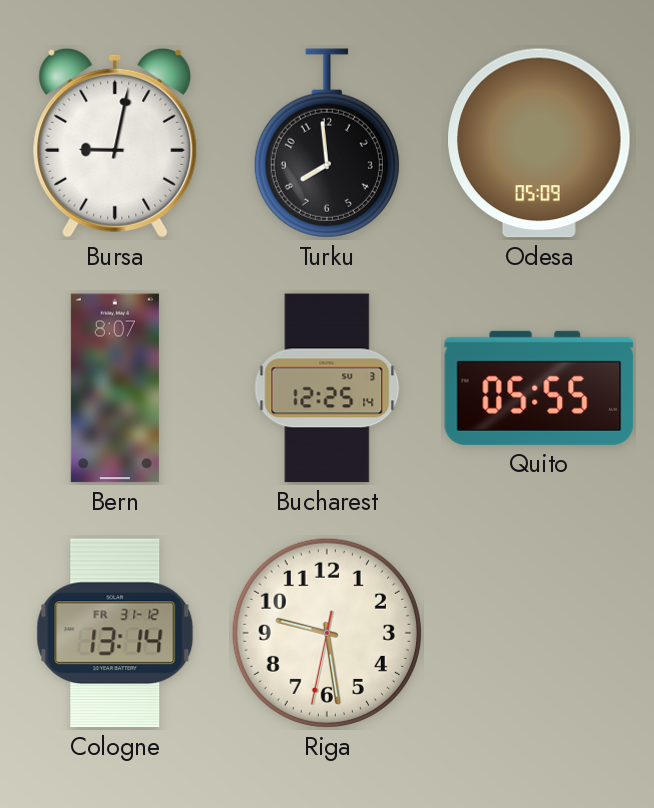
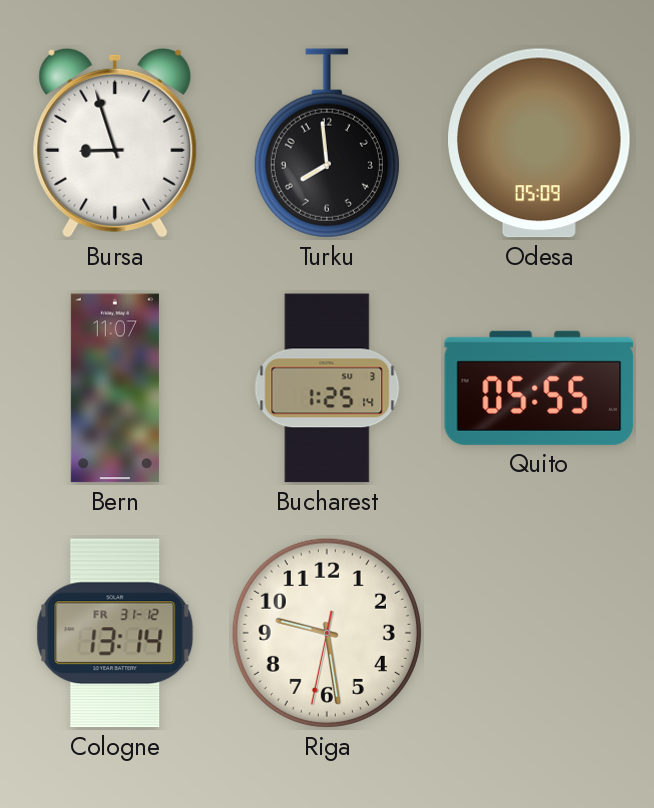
Bursa: 9:02 -> 8:57 (115, 143)
Bern: 8:07 -> 11:07 (115, 388)
Bucharest: 12:25 -> 1:25 (327, 388)
